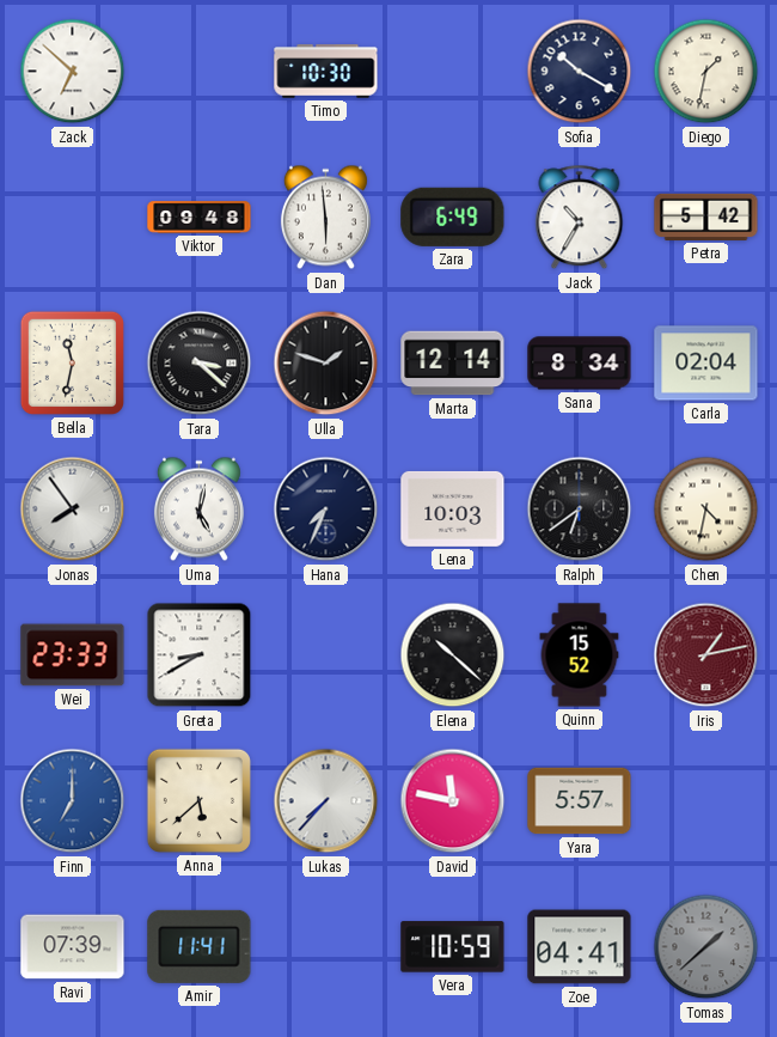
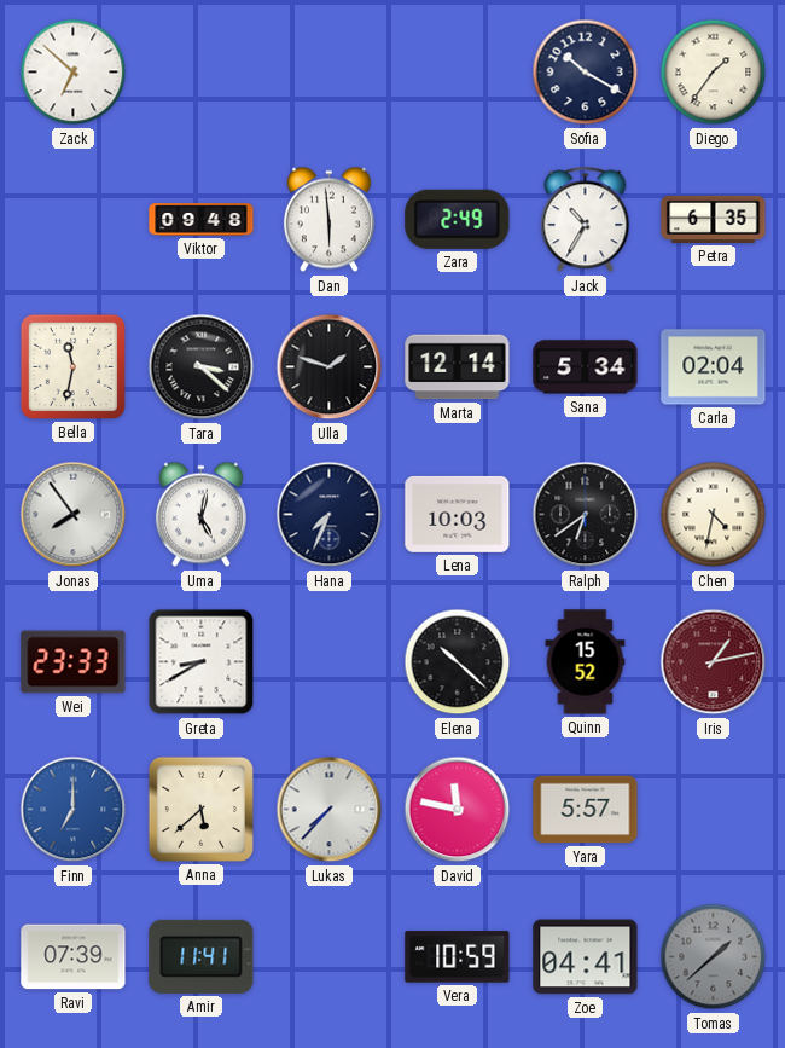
Timo: 10:30 -> none (326, 72)
Diego: 1:32 -> 1:36 (714, 73)
Zara: 6:49 -> 2:49 (458, 219)
Petra: 5:42 -> 6:35 (714, 219)
Sana: 8:34 -> 5:34 (586, 367)
